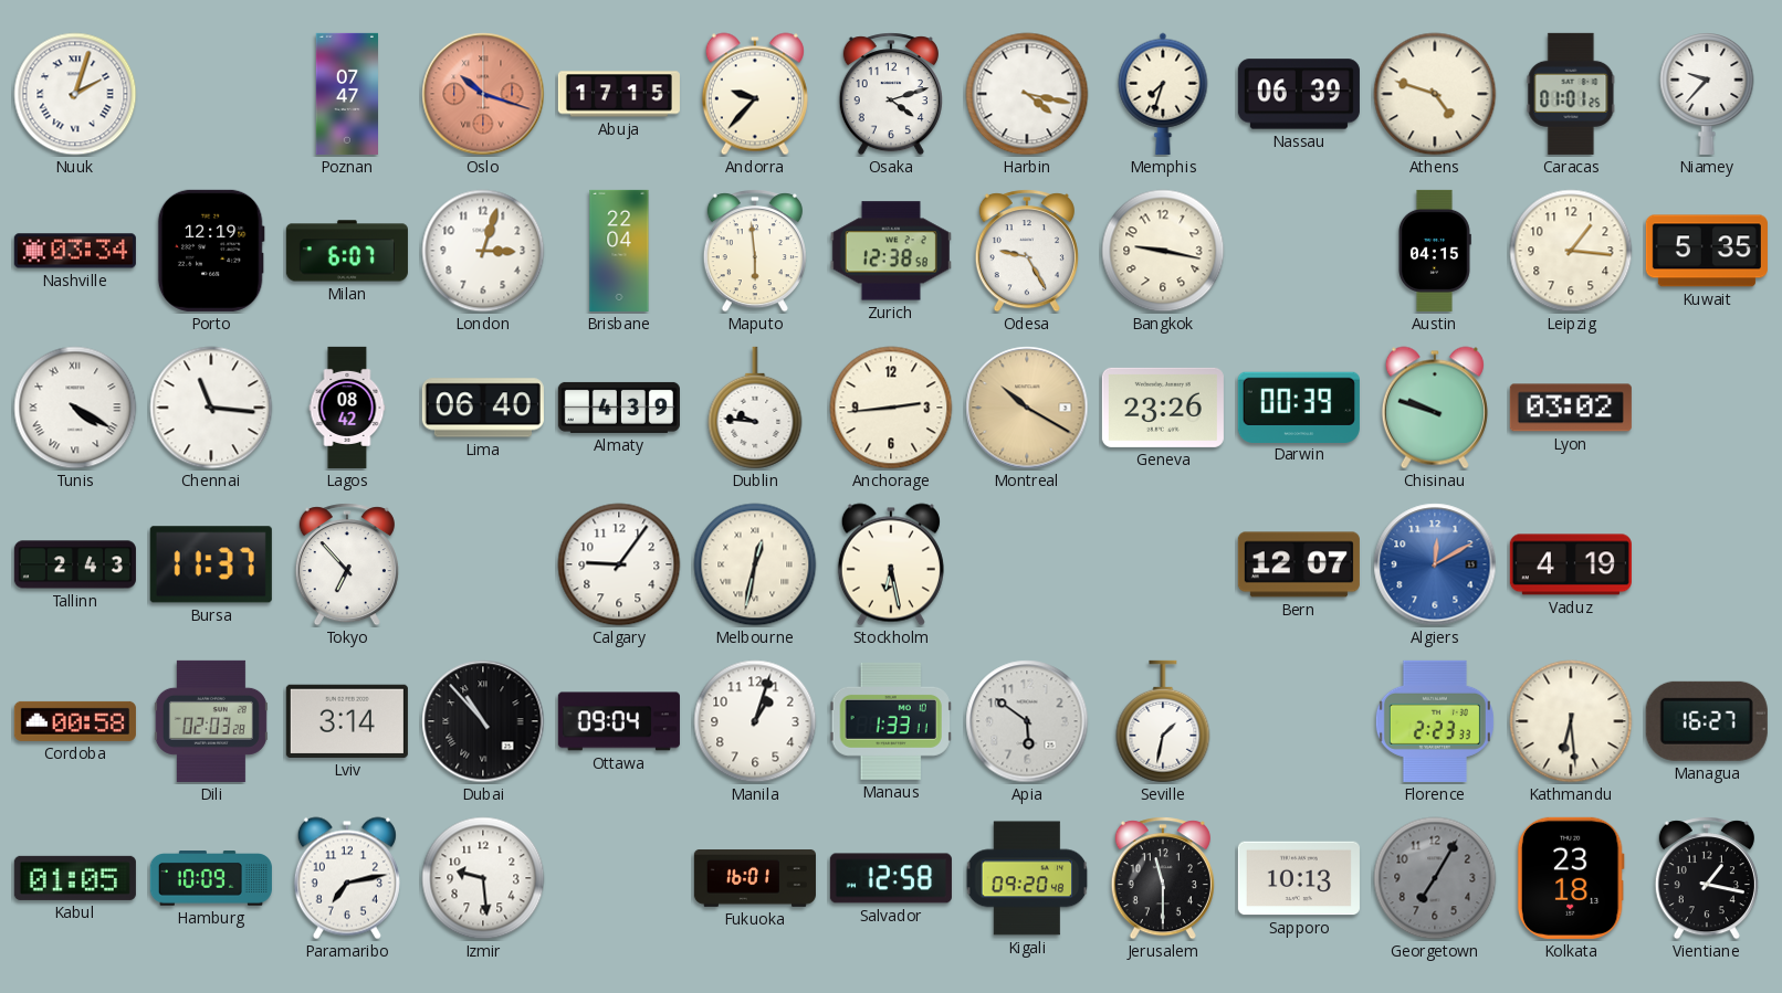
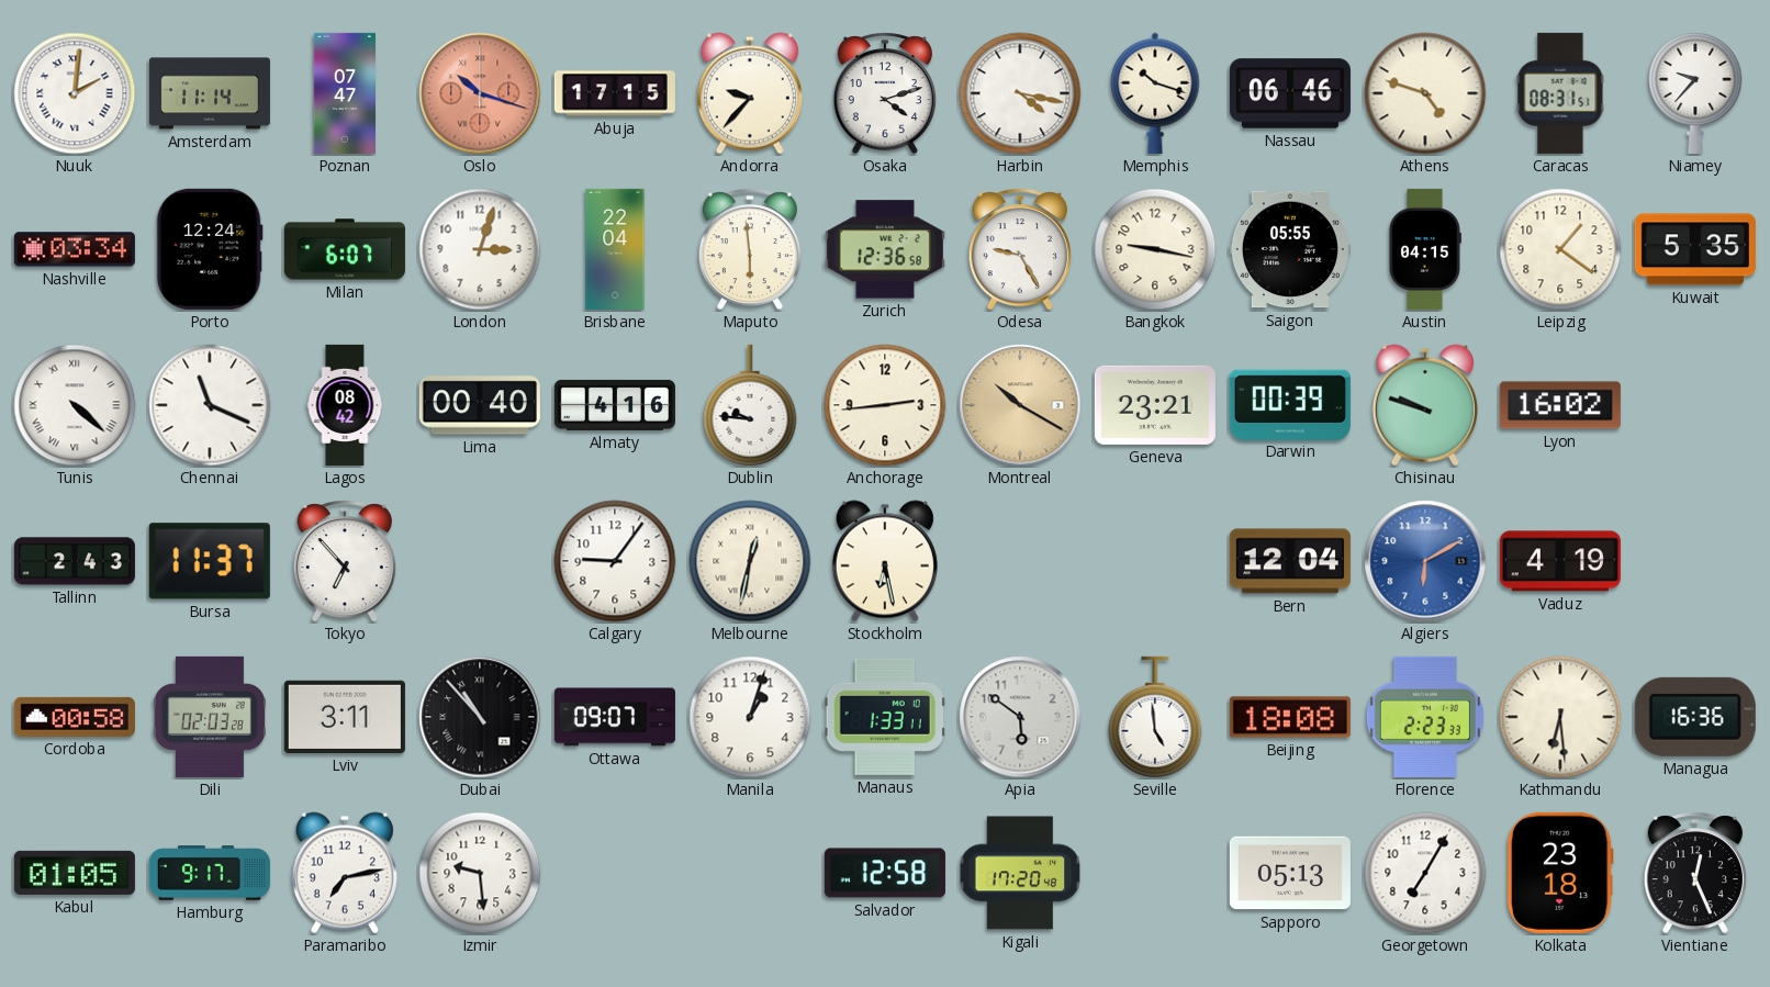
Nuuk: 2:03 -> 2:01 (75, 93)
Amsterdam: none -> 11:14 (210, 93)
Memphis: 7:33 -> 10:18 (1155, 93)
Nassau: 06:39 -> 06:46 (1290, 93)
Caracas: 01:01 -> 08:31 (1560, 93)
Porto: 12:19 -> 12:24 (210, 249)
Zurich: 12:38 -> 12:36 (885, 249)
Saigon: none -> 05:55 (1290, 249)
Leipzig: 1:16 -> 1:21 (1560, 249)
Tunis: 4:20 -> 4:22 (75, 405)
Chennai: 11:16 -> 11:19 (210, 405)
Lima: 06:40 -> 00:40 (480, 405)
Almaty: 4:39 -> 4:16 (615, 405)
Geneva: 23:26 -> 23:21 (1155, 405)
Lyon: 03:02 -> 16:02 (1560, 405)
Bern: 12:07 -> 12:04 (1290, 561)
Algiers: 12:10 -> 6:10 (1425, 561)
Lviv: 3:14 -> 3:11 (345, 717)
Ottawa: 09:04 -> 09:07 (615, 717)
Seville: 1:32 -> 4:59 (1155, 717)
Beijing: none -> 18:08 (1290, 717)
Managua: 16:27 -> 16:36 (1695, 717)
Hamburg: 10:09 -> 9:17 (210, 873)
Fukuoka: 16:01 -> none (755, 879)
Kigali: 09:20 -> 17:20 (1020, 873)
Jerusalem: 11:30 -> none (1163, 878)
Sapporo: 10:13 -> 05:13 (1290, 873)
Georgetown dial: grey -> white (1425, 873)
Vientiane: 1:17 -> 12:26 (1695, 873)
